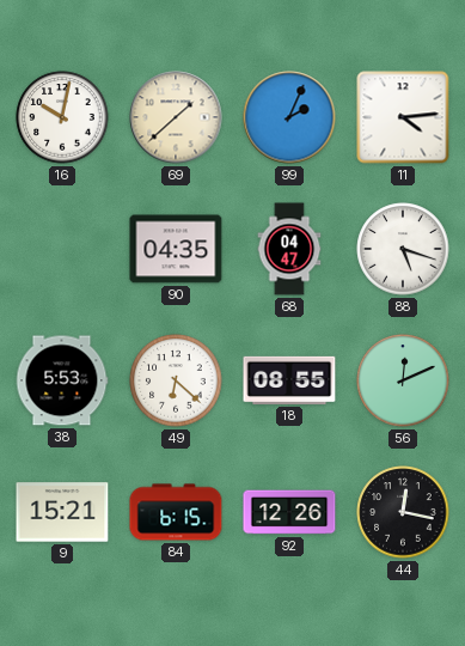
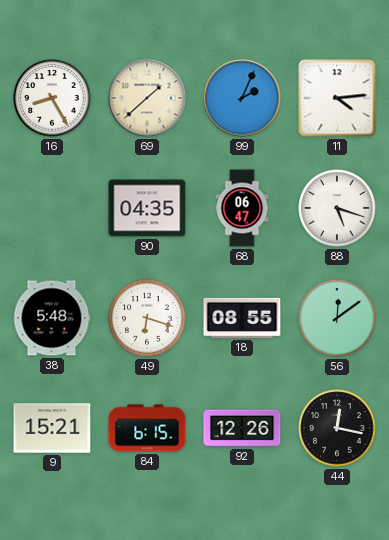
16: 10:02 -> 8:25 (52, 98)
68: 04:47 -> 06:47 (242, 208)
38: 5:53 -> 5:48 (52, 318)
49: 6:22 -> 6:18 (147, 318)
56: 12:11 -> 12:09 (337, 318)
